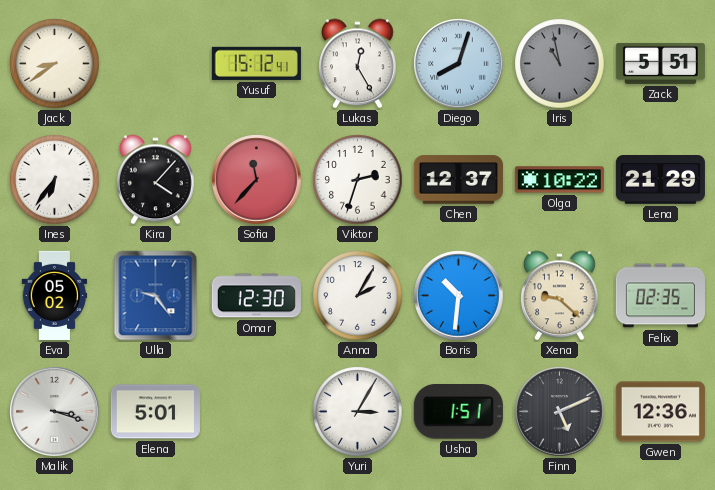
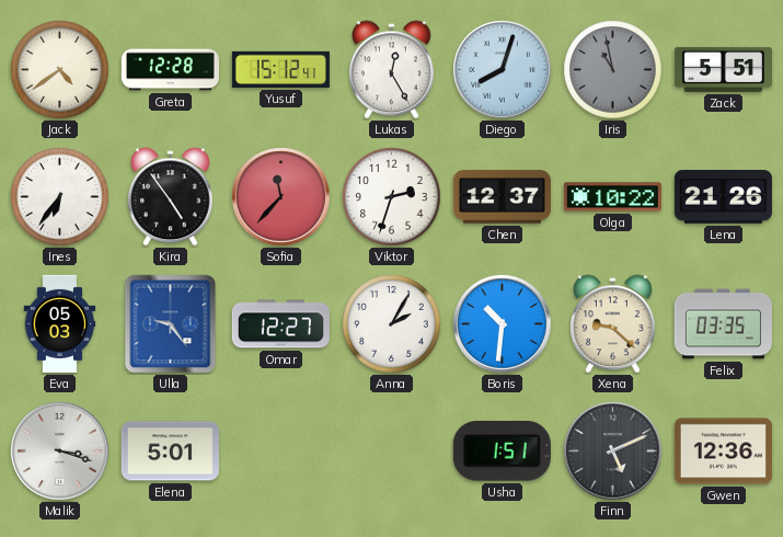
Jack: 8:39 -> 4:39 (60, 70)
Greta: none -> 12:28 (170, 70)
Kira: 4:07 -> 4:54 (171, 197)
Lena: 21:29 -> 21:26 (723, 197)
Eva: 05:02 -> 05:03 (60, 323)
Omar: 12:30 -> 12:27 (280, 324)
Felix: 02:35 -> 03:35 (723, 324)
Yuri: 3:05 -> none (358, 412)
